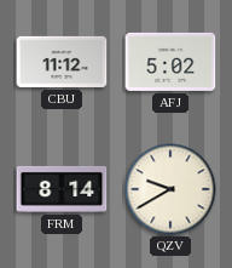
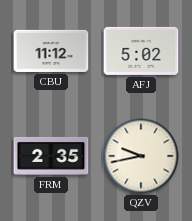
FRM: 8:14 -> 2:35 (51, 156)
QZV: 9:40 -> 9:43 (141, 156)
